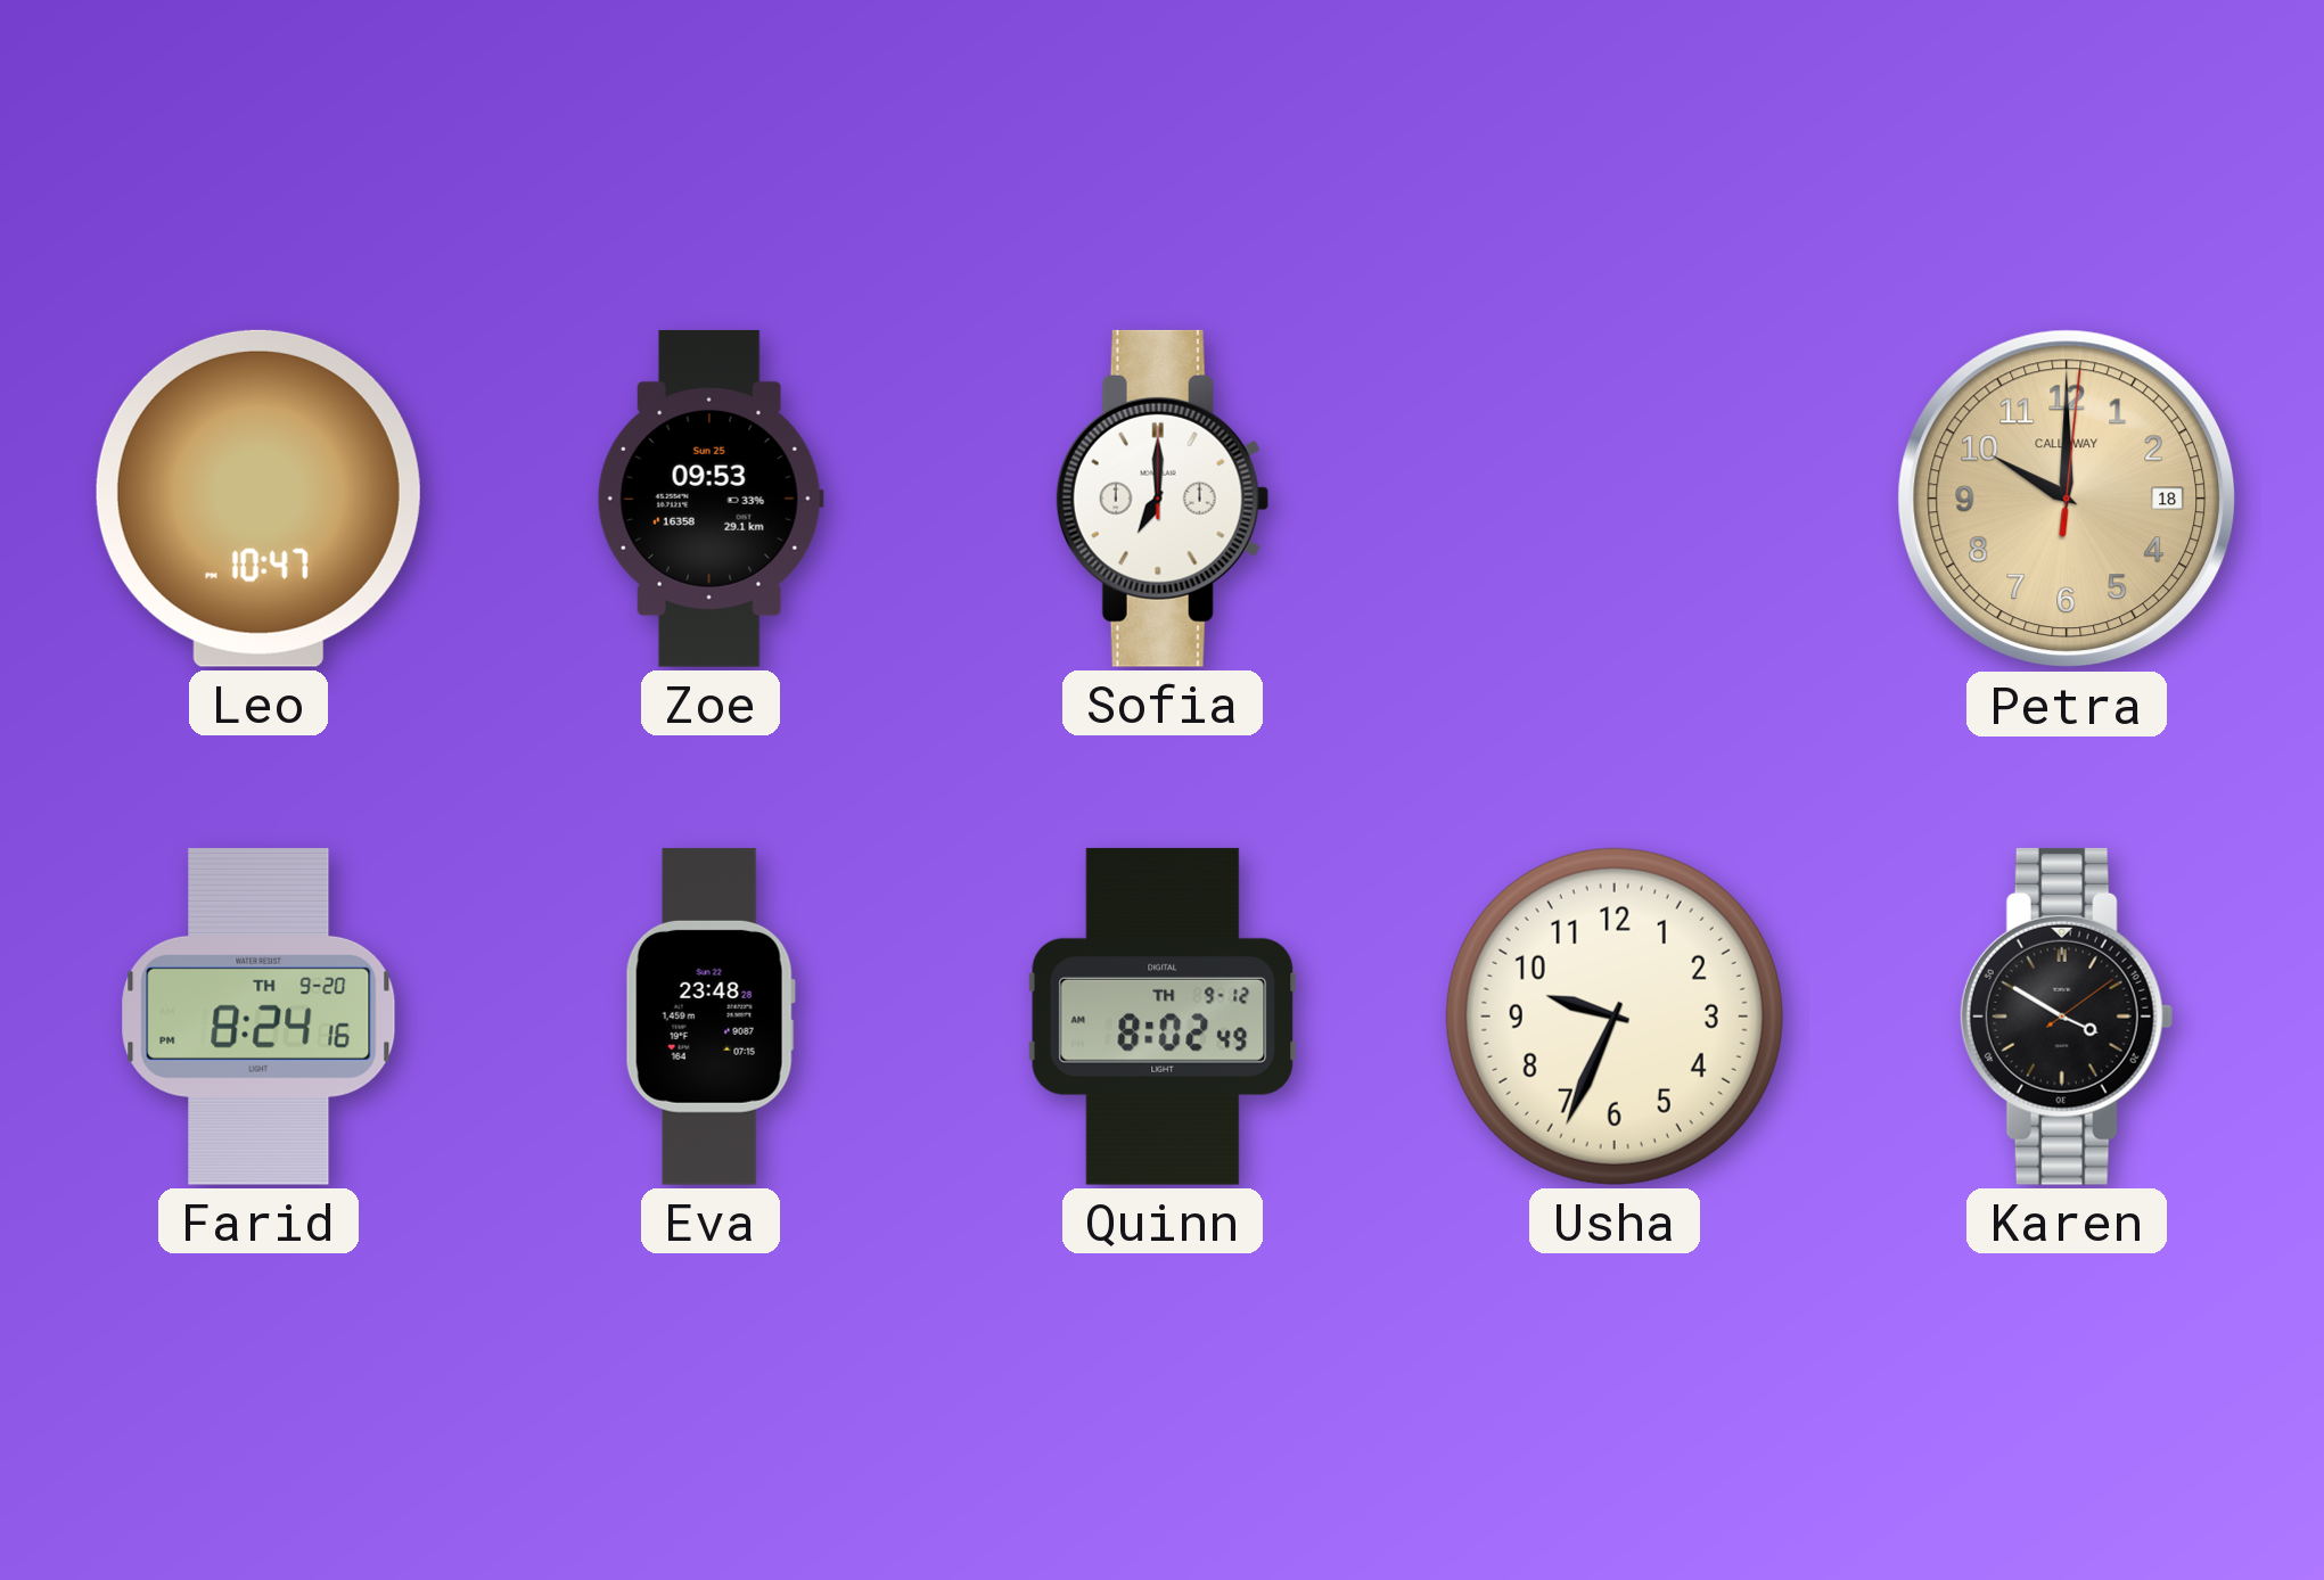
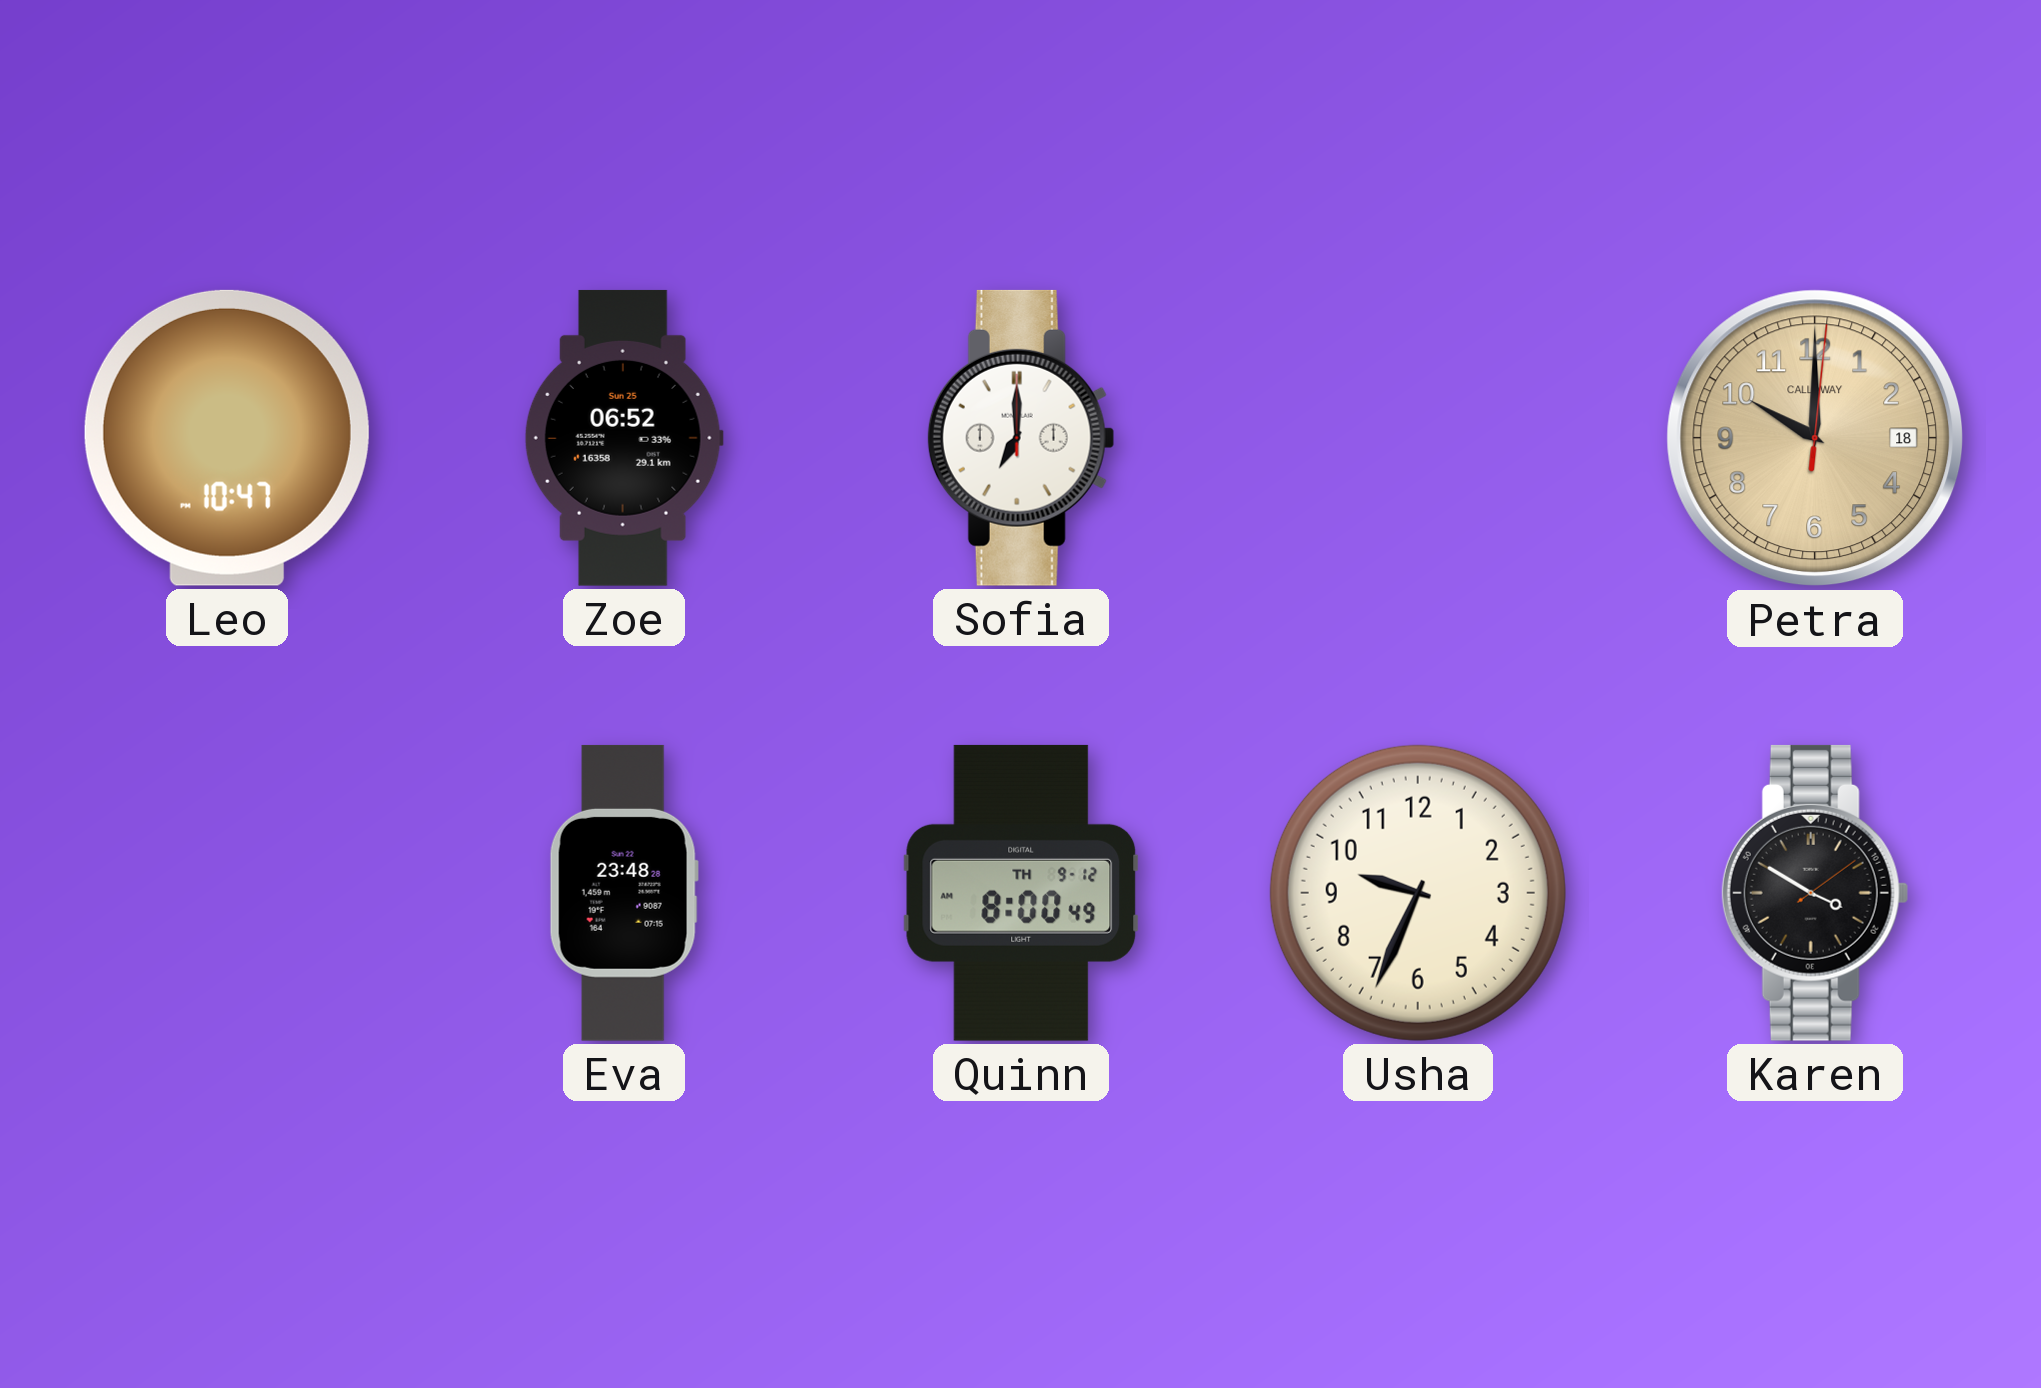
Zoe: 09:53 -> 06:52 (624, 438)
Farid: 8:24 -> none (258, 1017)
Quinn: 8:02 -> 8:00 (1021, 893)
